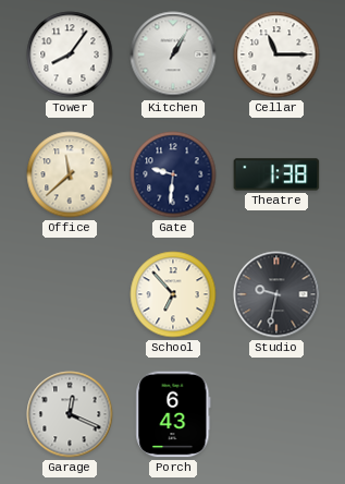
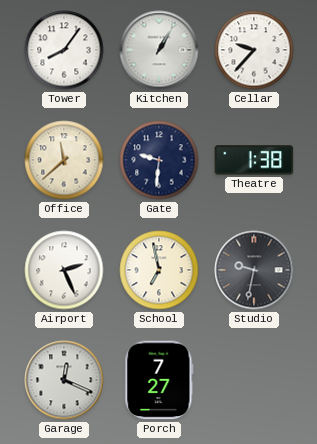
Cellar: 11:15 -> 9:37 (254, 50)
Airport: none -> 2:26 (64, 270)
School: 6:53 -> 6:58 (159, 270)
Porch: 6:43 -> 7:27 (159, 380)
